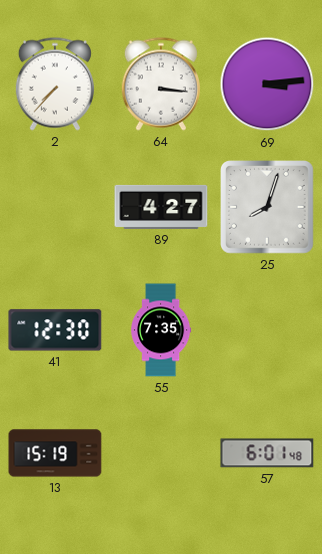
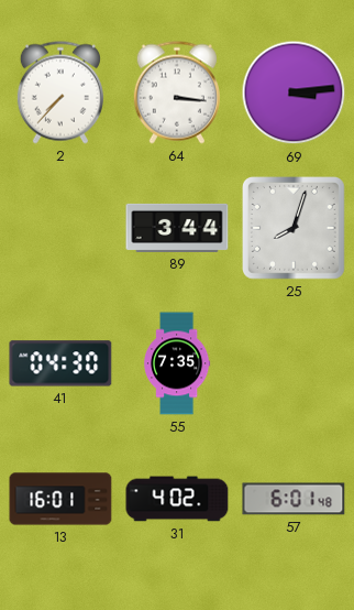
89: 4:27 -> 3:44 (177, 228)
41: 12:30 -> 04:30 (60, 363)
13: 15:19 -> 16:01 (60, 499)
31: none -> 4:02 (177, 499)
